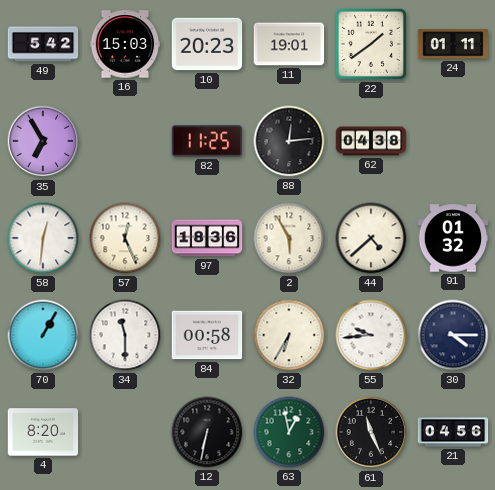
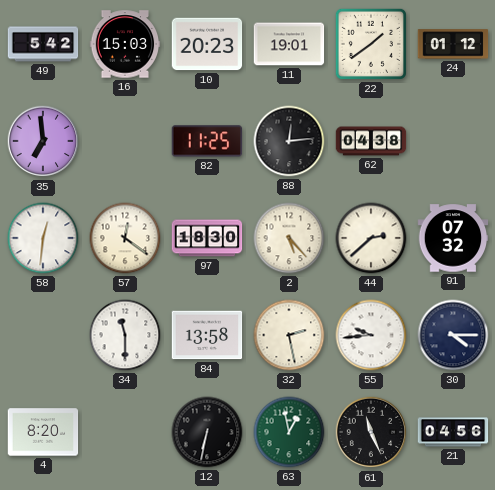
24: 01:11 -> 01:12 (453, 44)
35: 6:55 -> 6:59 (43, 141)
57: 12:26 -> 12:21 (125, 238)
97: 18:36 -> 18:30 (207, 238)
2: 5:55 -> 5:23 (289, 238)
44: 4:38 -> 2:38 (371, 238)
91: 01:32 -> 07:32 (453, 238)
70: 1:05 -> none (43, 335)
84: 00:58 -> 13:58 (207, 335)
32: 6:35 -> 2:28 (289, 335)
